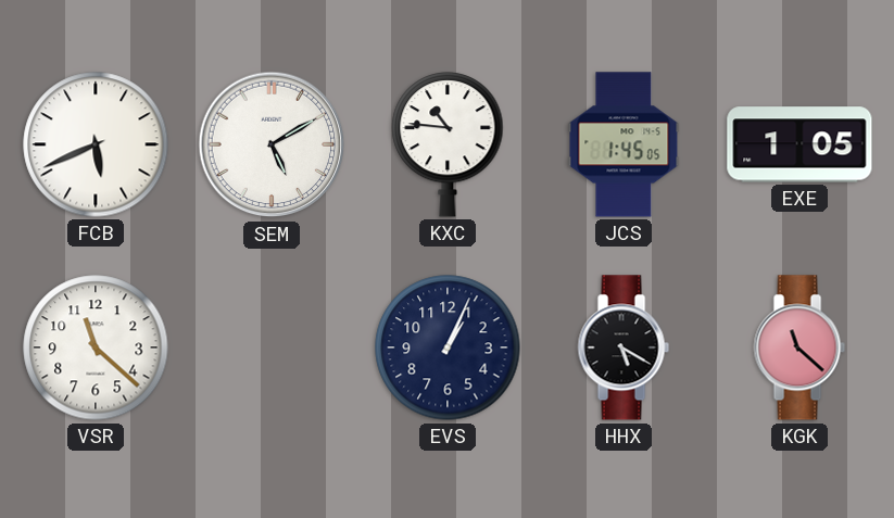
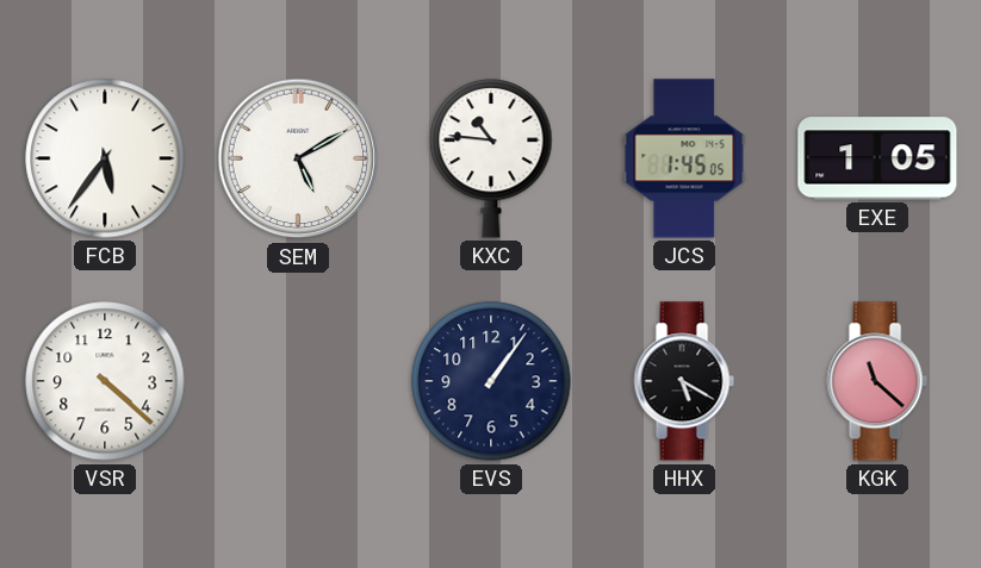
FCB: 5:41 -> 5:36 (105, 158)
VSR: 11:22 -> 4:22 (105, 381)
EVS: 1:04 -> 1:06 (491, 381)
